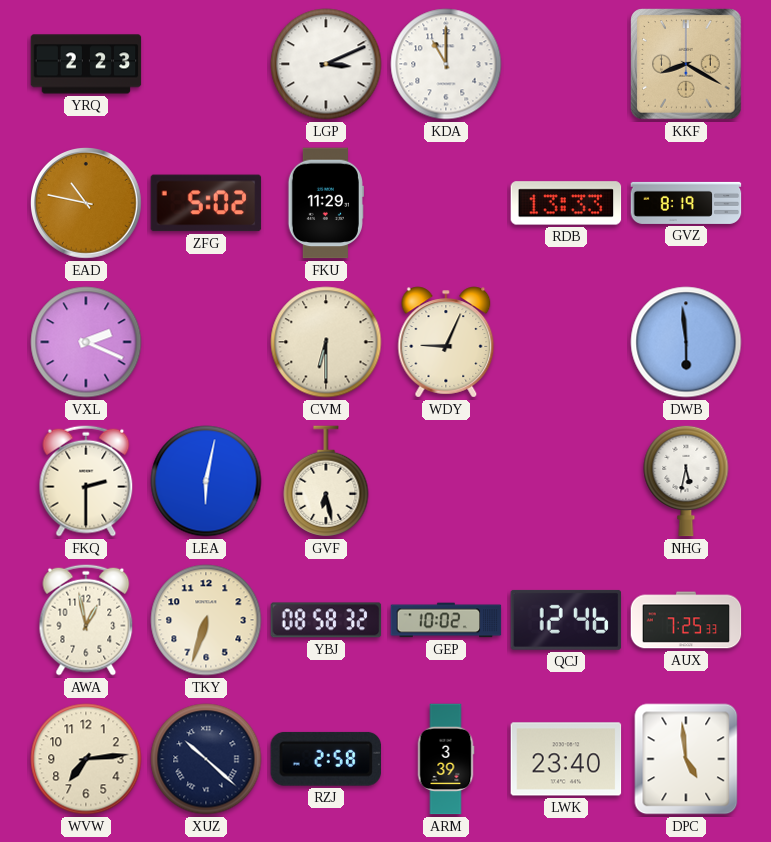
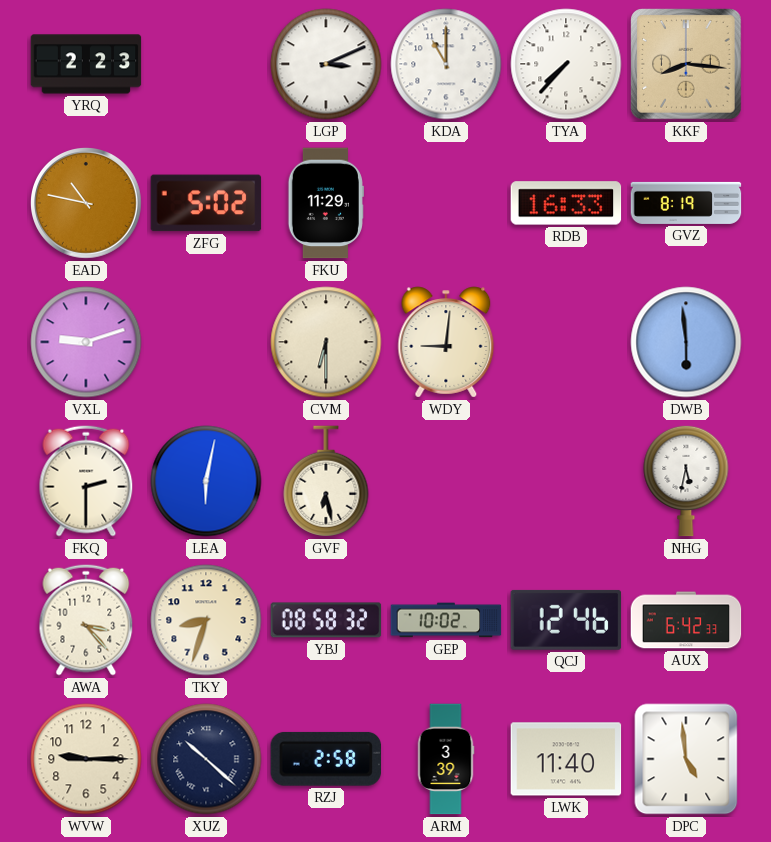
TYA: none -> 7:37 (566, 64)
KKF: 8:20 -> 8:16 (686, 64)
RDB: 13:33 -> 16:33 (566, 203)
VXL: 2:19 -> 9:12 (86, 342)
WDY: 9:04 -> 9:01 (446, 342)
AWA: 12:58 -> 3:23 (86, 620)
TKY: 6:33 -> 8:33 (206, 620)
AUX: 7:25 -> 6:42 (686, 620)
WVW: 7:14 -> 9:15 (86, 759)
LWK: 23:40 -> 11:40 (566, 759)
